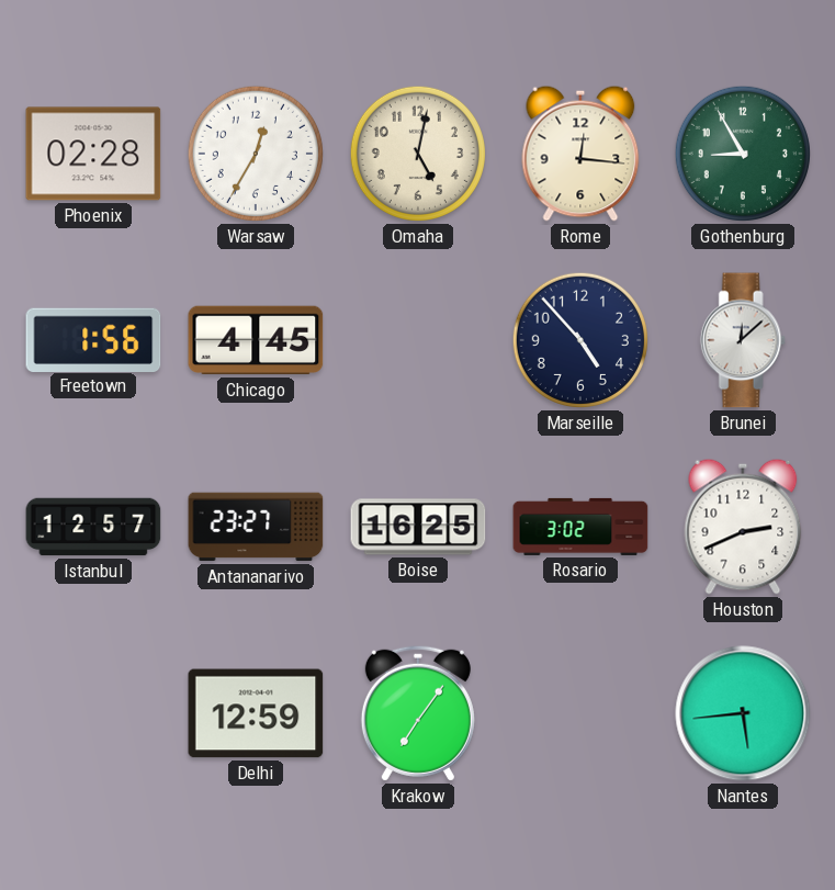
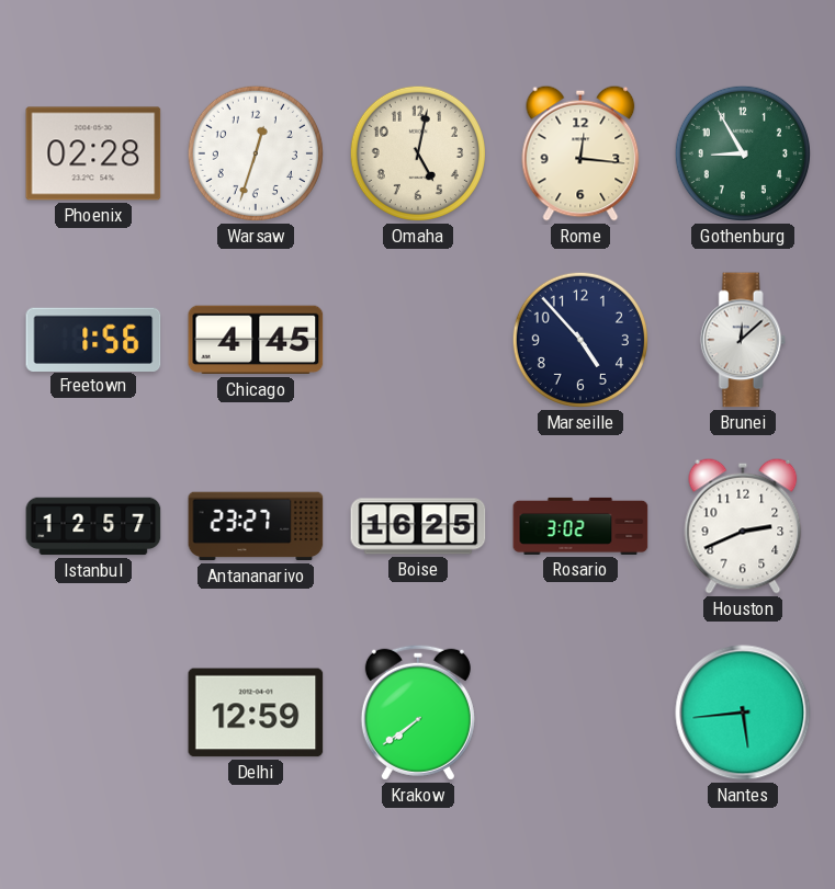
Warsaw: 12:35 -> 12:33 (256, 153)
Krakow: 7:06 -> 7:39 (418, 713)
